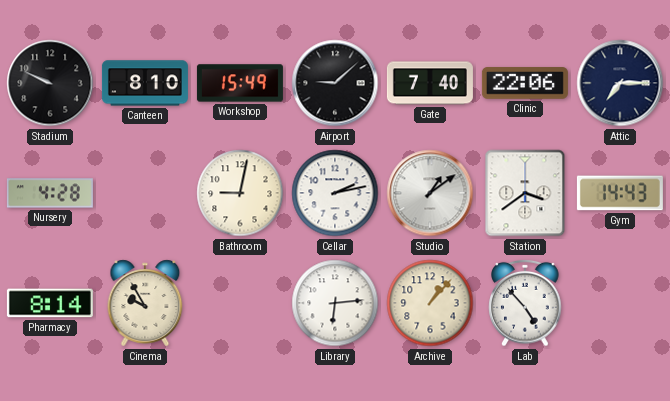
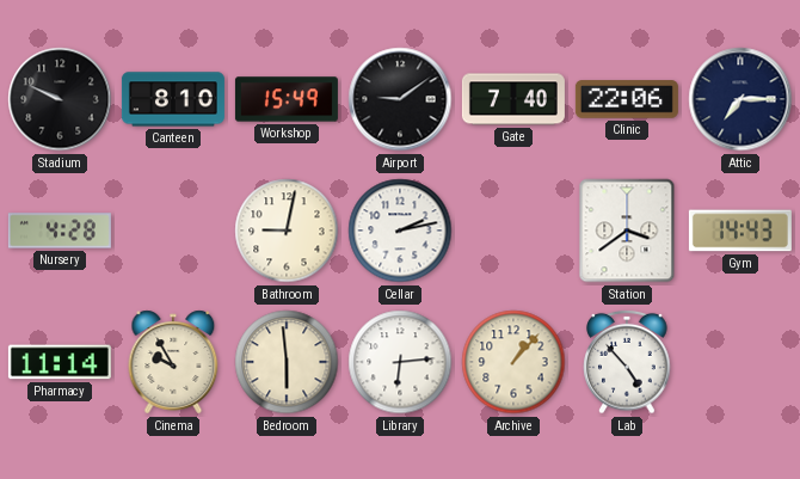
Airport: 9:08 -> 9:09 (400, 99)
Studio: 1:09 -> none (430, 193)
Pharmacy: 8:14 -> 11:14 (60, 362)
Bedroom: none -> 5:59 (287, 362)
